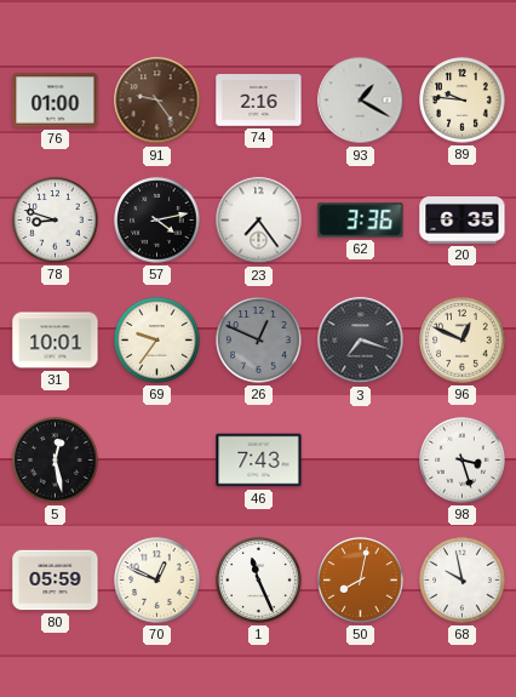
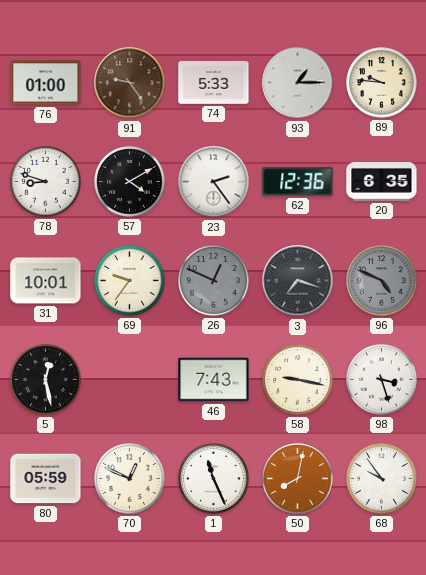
74: 2:16 -> 5:33 (214, 83)
93: 1:20 -> 1:15 (298, 83)
57: 4:13 -> 4:10 (130, 182)
23: 7:24 -> 2:24 (214, 182)
62: 3:36 -> 12:36 (298, 182)
96: 12:49 -> 4:49 (382, 281)
96 dial: cream -> grey (382, 281)
58: none -> 9:17 (298, 380)
68: 9:58 -> 9:54 (382, 479)
